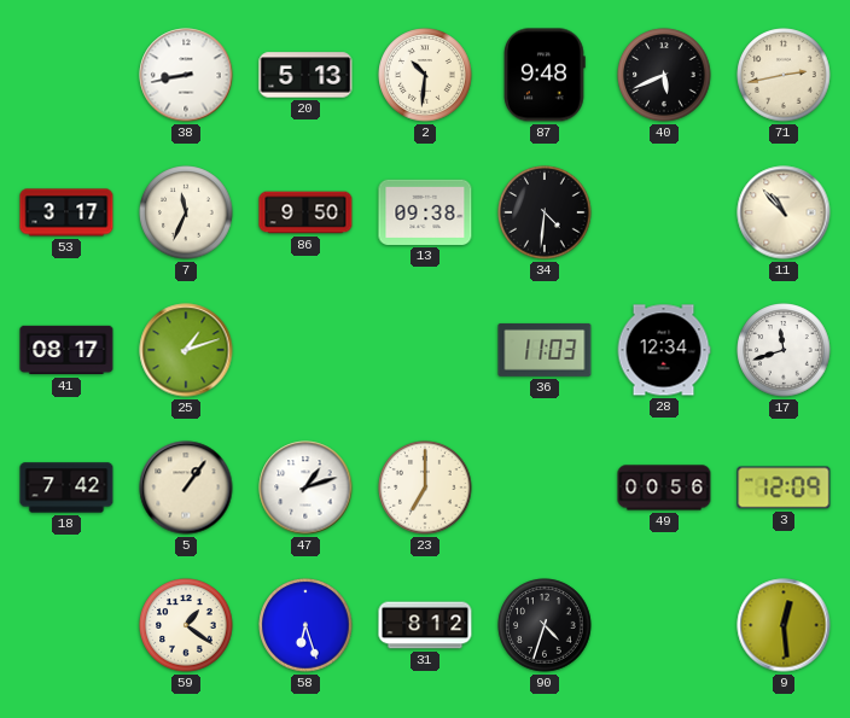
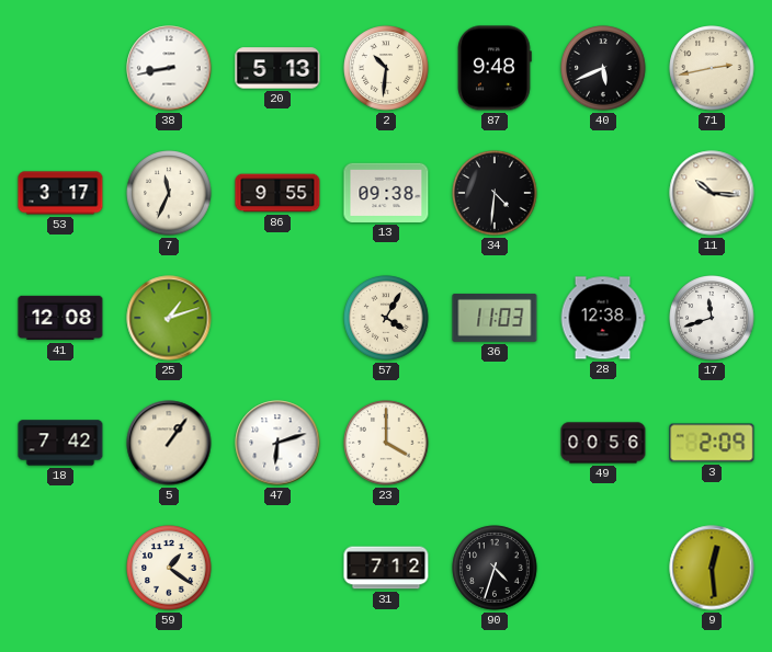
86: 9:50 -> 9:55 (277, 193)
11: 10:53 -> 10:16 (712, 193)
41: 08:17 -> 12:08 (60, 318)
57: none -> 4:05 (386, 318)
28: 12:34 -> 12:38 (603, 318)
47: 1:12 -> 6:12 (277, 443)
23: 7:00 -> 4:00 (386, 443)
3: 12:09 -> 2:09 (712, 443)
58: 6:27 -> none (305, 625)
31: 8:12 -> 7:12 (386, 568)
